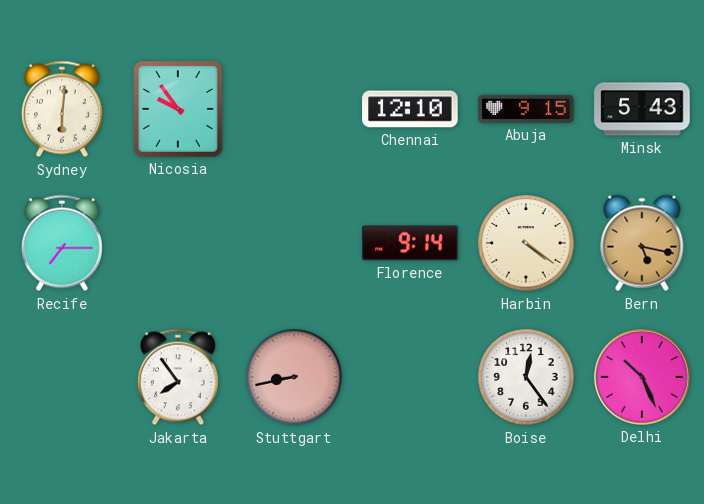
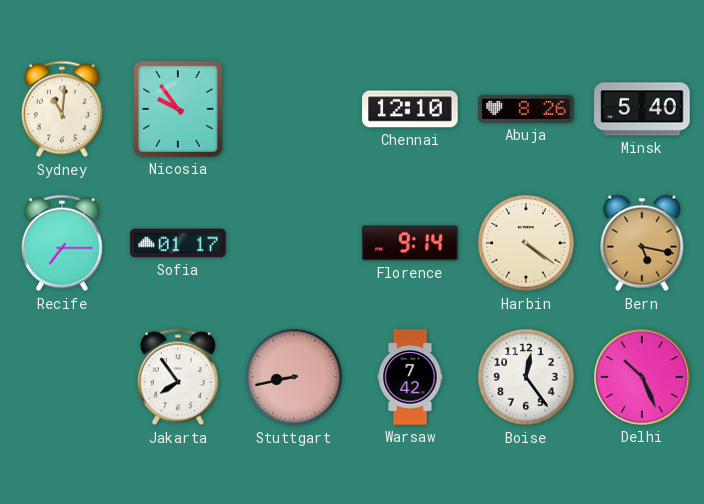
Sydney: 6:01 -> 11:01 (62, 109)
Abuja: 9:15 -> 8:26 (526, 109)
Minsk: 5:43 -> 5:40 (642, 109)
Sofia: none -> 01:17 (178, 243)
Warsaw: none -> 7:42 (410, 377)
